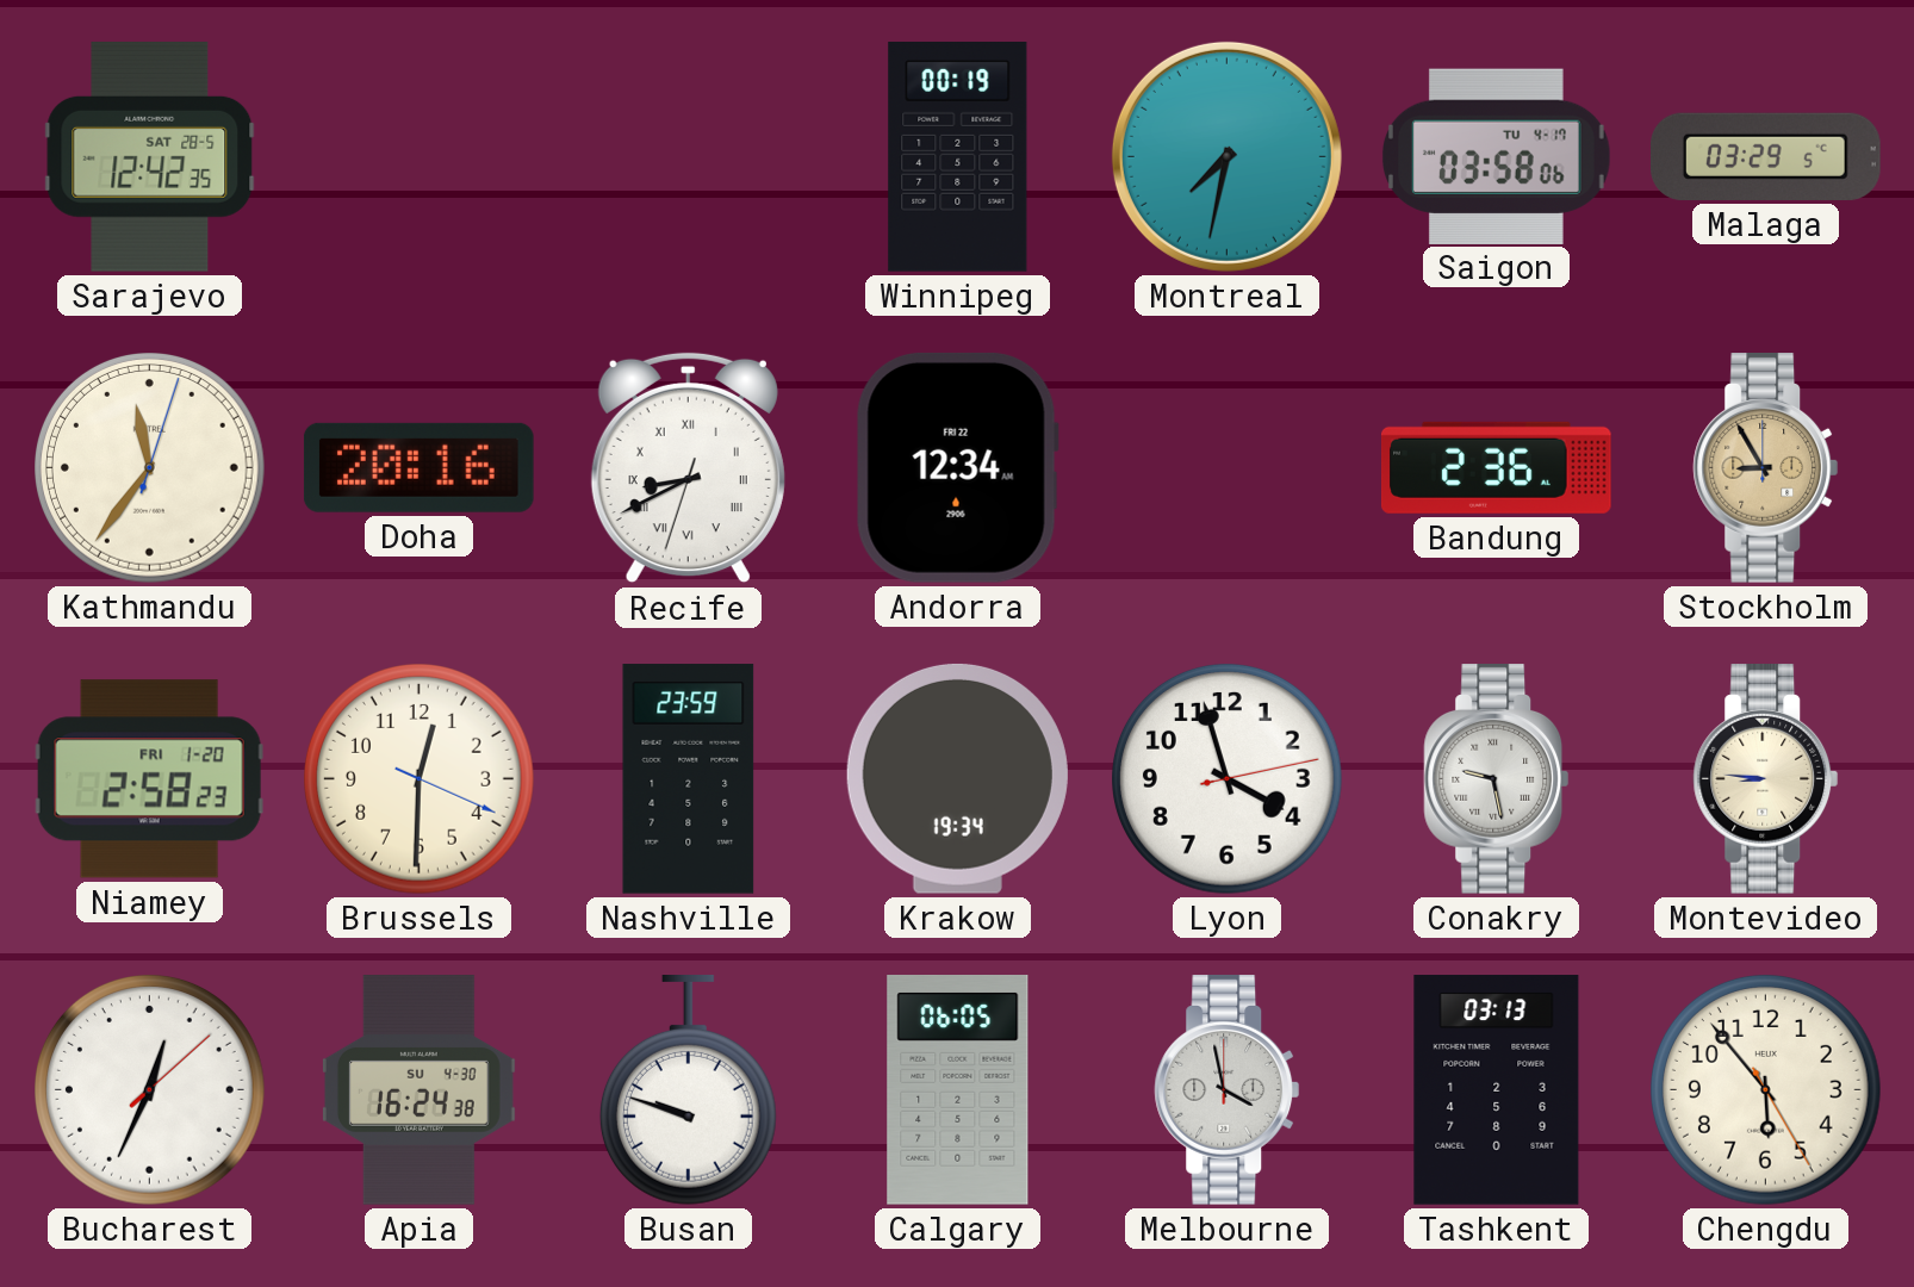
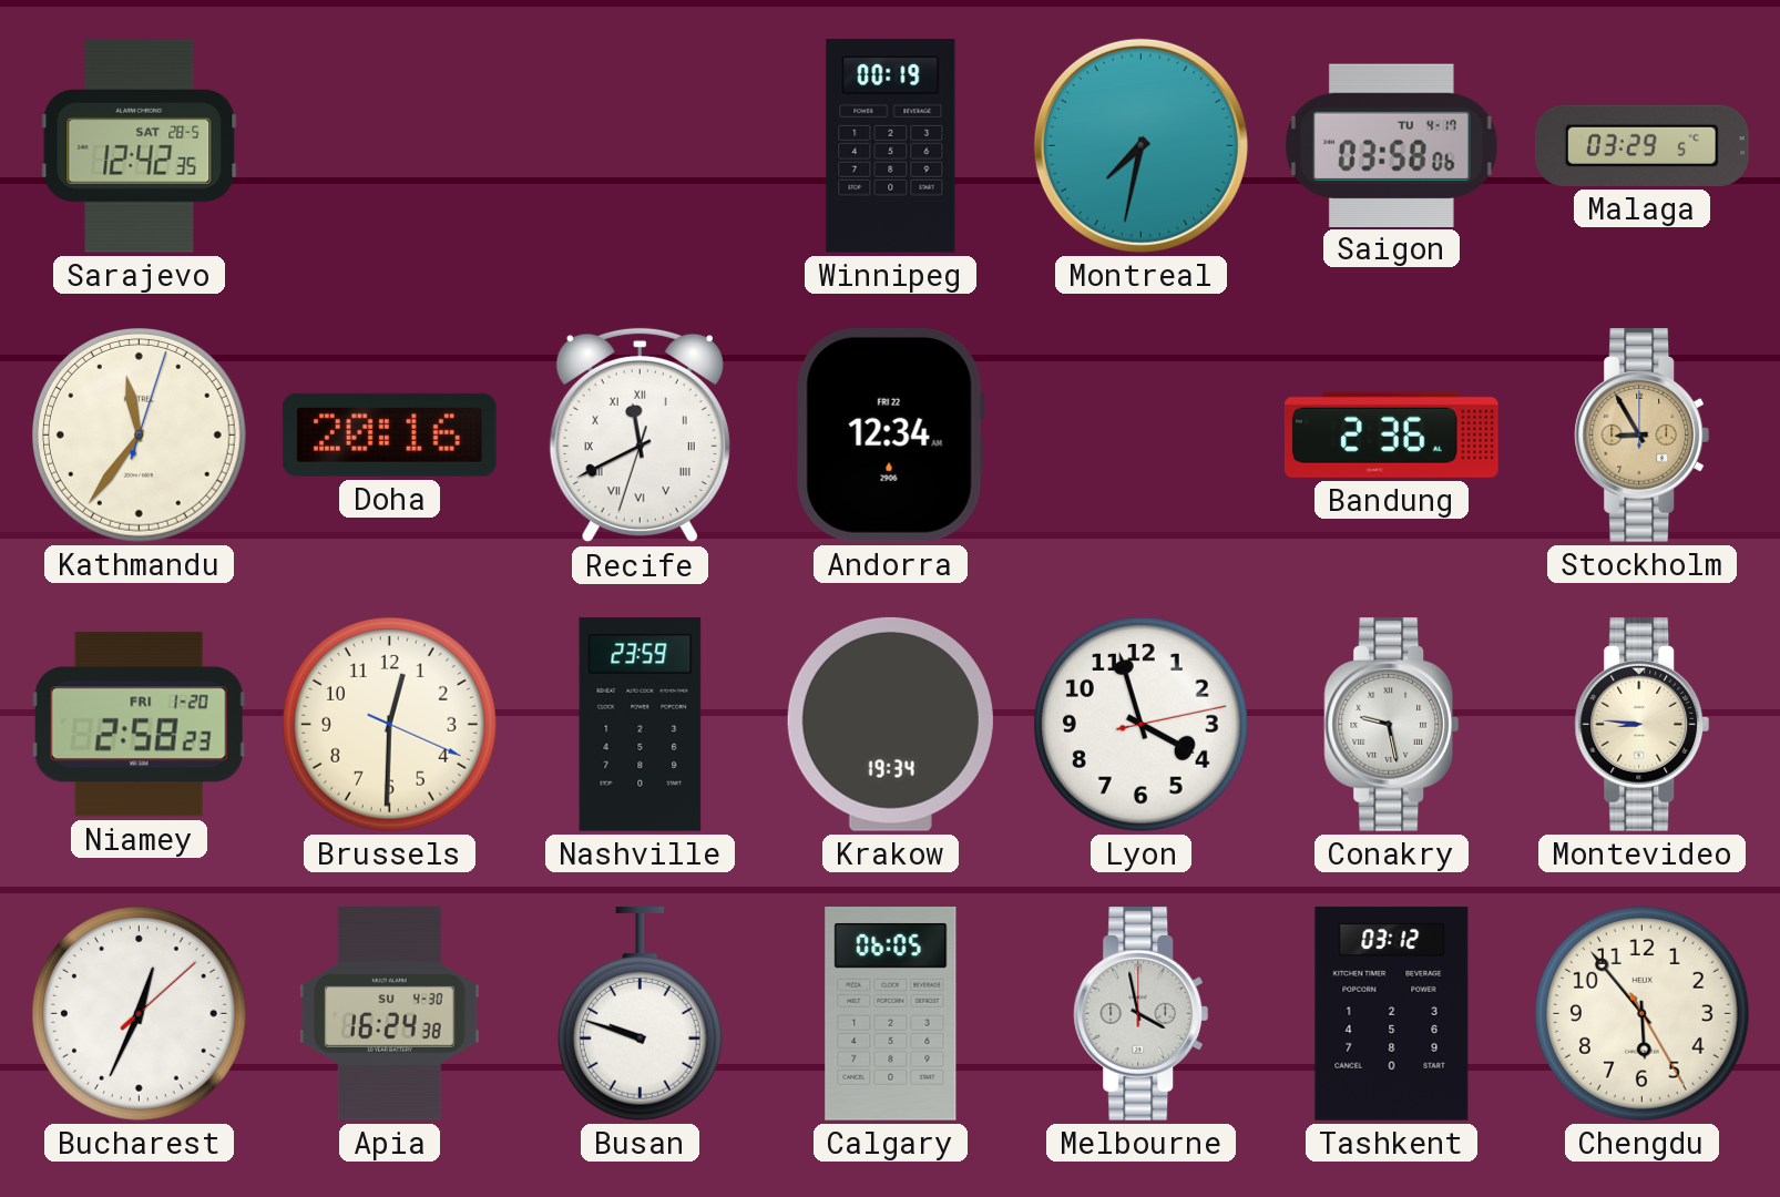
Recife: 8:40 -> 11:40 (640, 436)
Tashkent: 03:13 -> 03:12 (1392, 1014)
